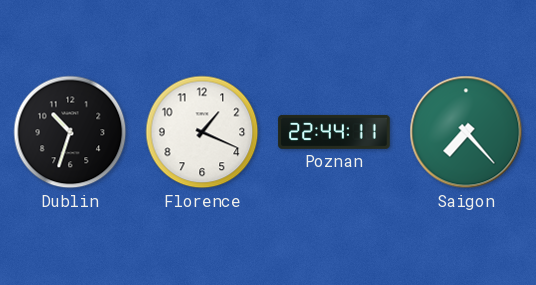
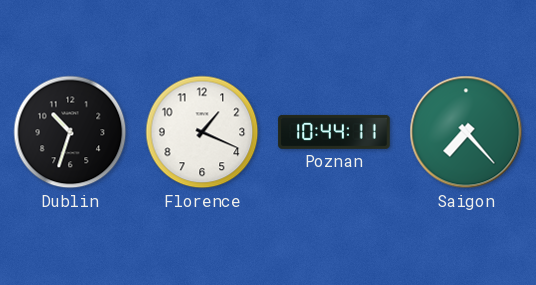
Poznan: 22:44 -> 10:44 (334, 132)
